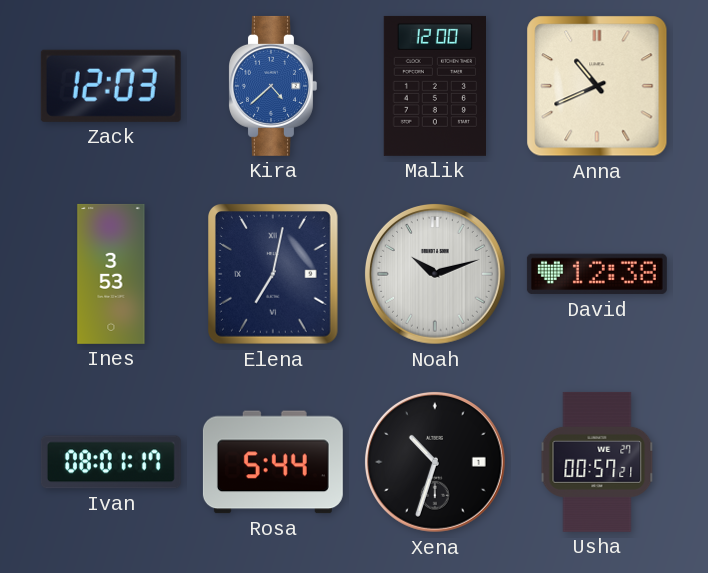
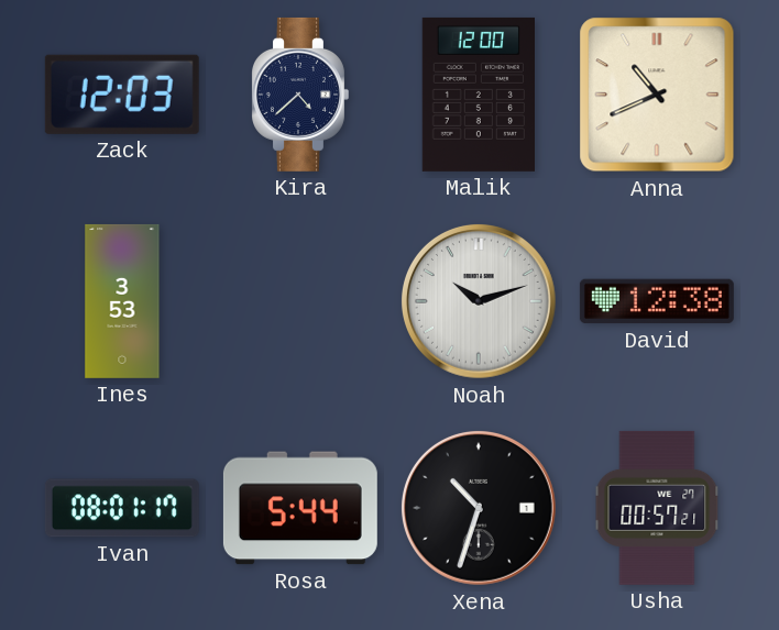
Kira dial: blue -> navy (300, 95)
Elena: 7:02 -> none (274, 274)
